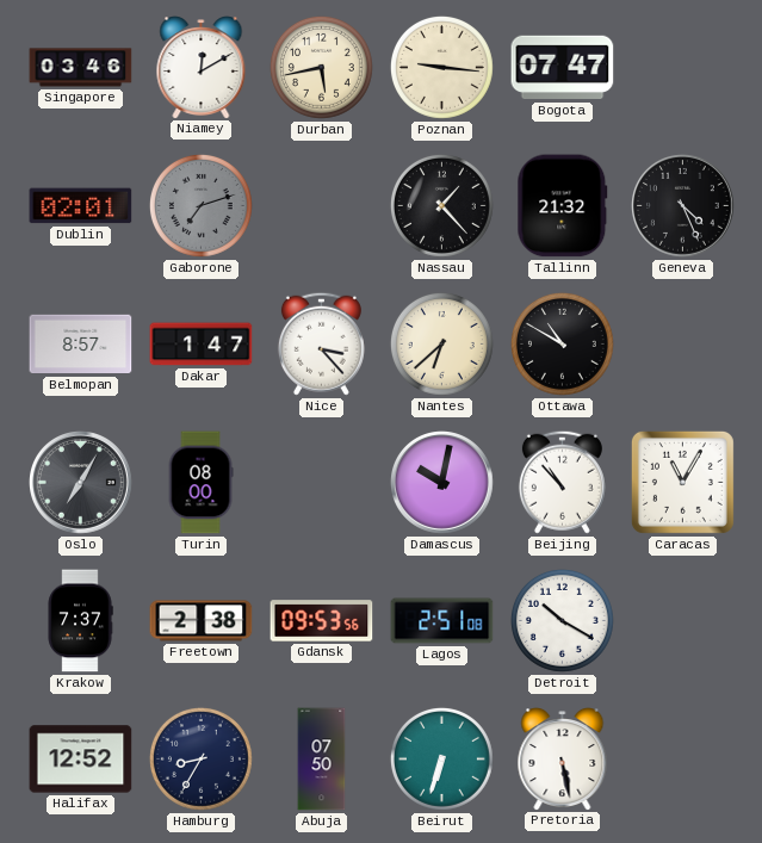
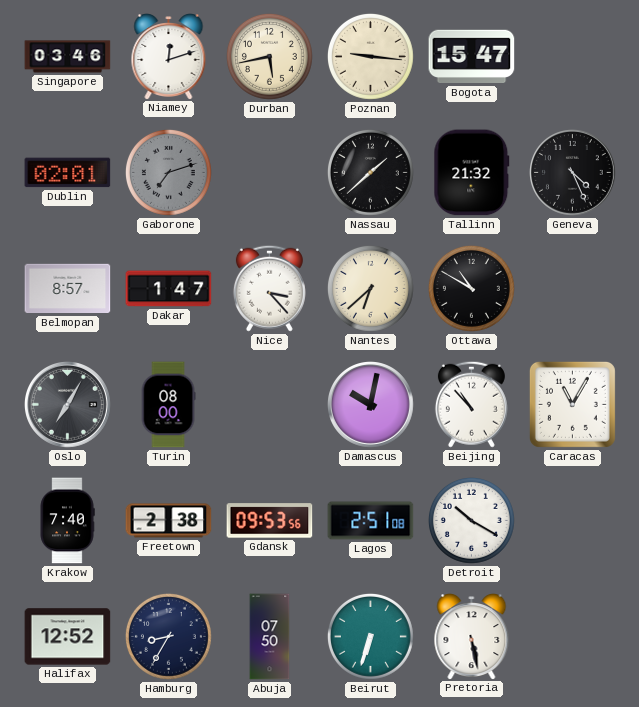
Niamey: 12:10 -> 12:12 (169, 56)
Bogota: 07:47 -> 15:47 (472, 57)
Nassau: 1:23 -> 1:38 (370, 172)
Krakow: 7:37 -> 7:40 (67, 521)
